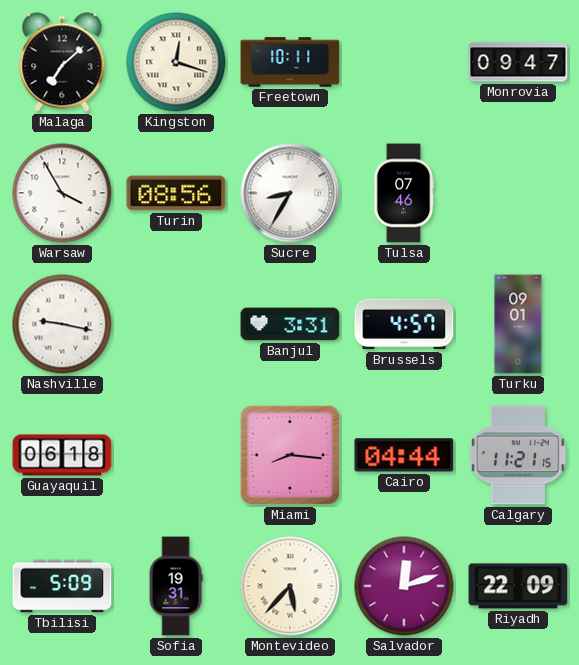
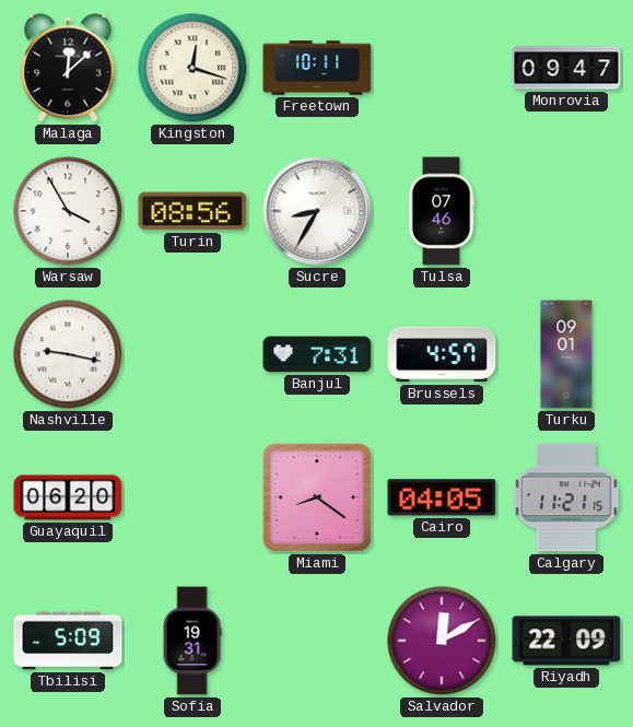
Malaga: 7:08 -> 12:08 (68, 68)
Banjul: 3:31 -> 7:31 (317, 354)
Guayaquil: 06:18 -> 06:20 (68, 497)
Miami: 8:16 -> 8:21 (317, 497)
Cairo: 04:44 -> 04:05 (442, 497)
Montevideo: 5:37 -> none (290, 586)
Salvador: 12:12 -> 12:10 (442, 641)
